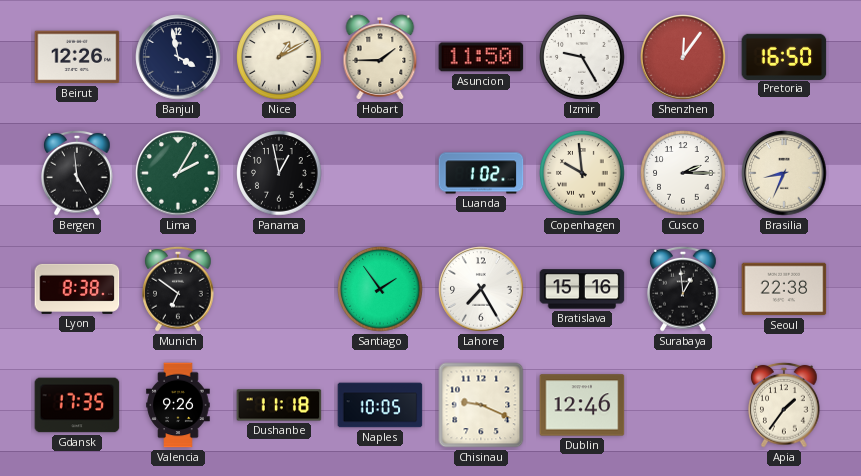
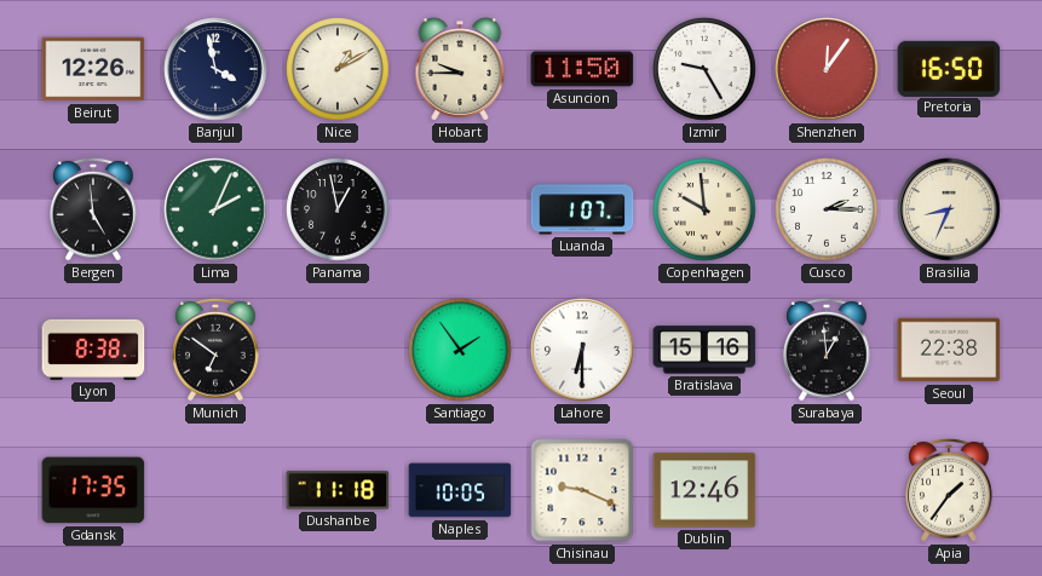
Hobart: 1:45 -> 9:45 (460, 69)
Lima: 2:05 -> 2:04 (215, 209)
Luanda: 1:02 -> 1:07 (582, 209)
Lahore: 7:25 -> 6:30 (582, 350)
Valencia: 9:26 -> none (178, 405)
